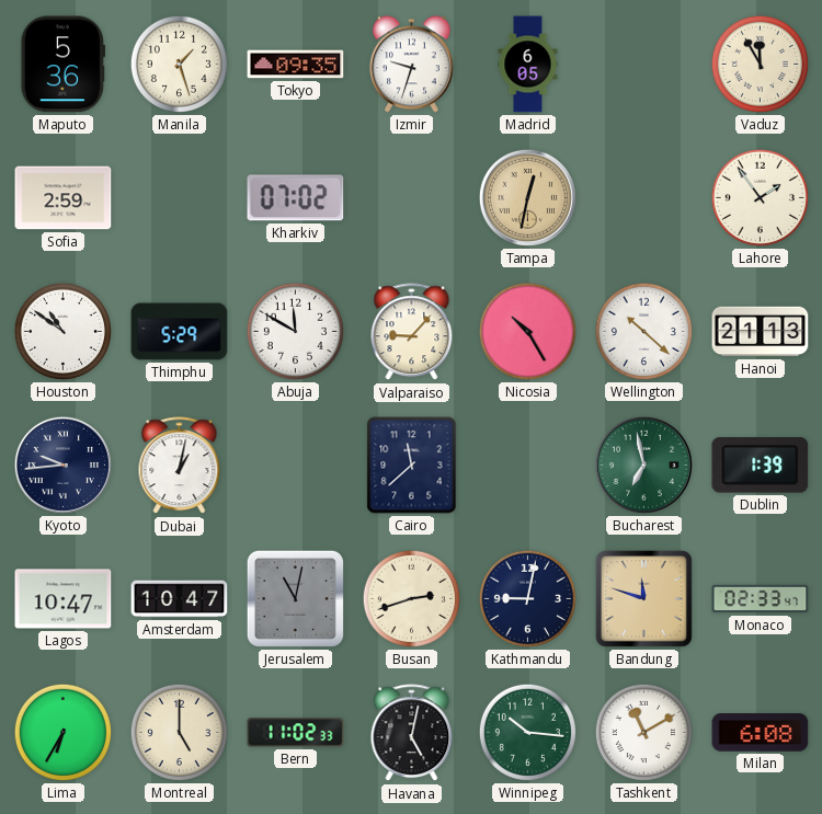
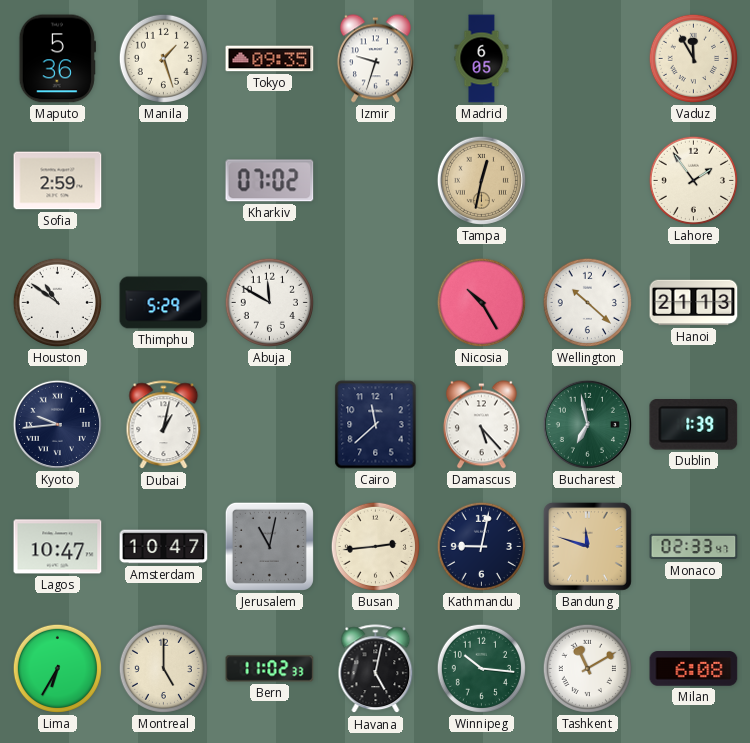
Valparaiso: 9:07 -> none (412, 332)
Damascus: none -> 5:23 (481, 425)
Busan: 2:42 -> 2:44 (375, 546)
